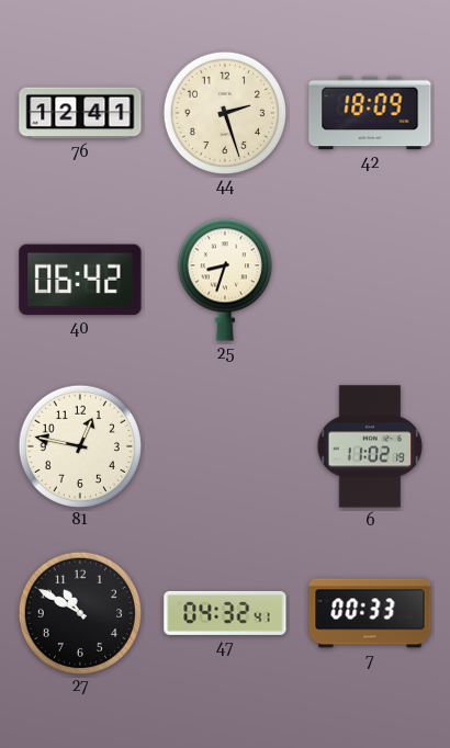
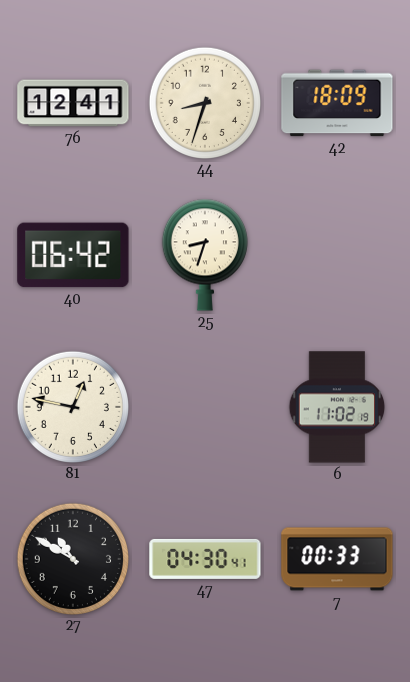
44: 2:27 -> 8:33 (204, 102)
47: 04:32 -> 04:30 (205, 559)
